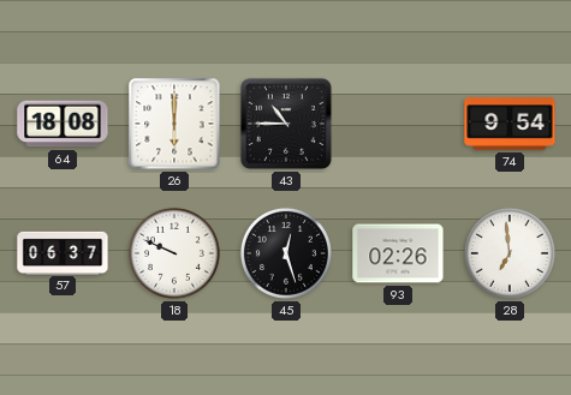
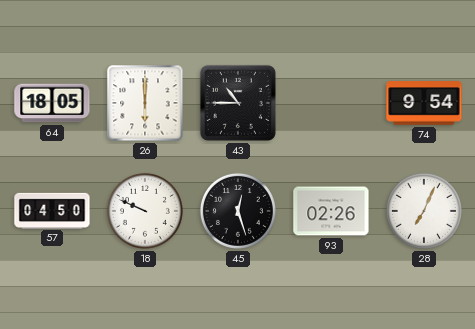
64: 18:08 -> 18:05 (52, 103)
57: 06:37 -> 04:50 (52, 210)
28: 6:59 -> 7:04 (424, 211)
